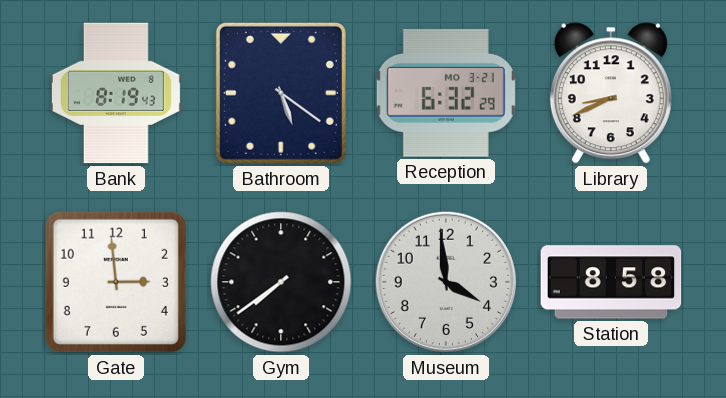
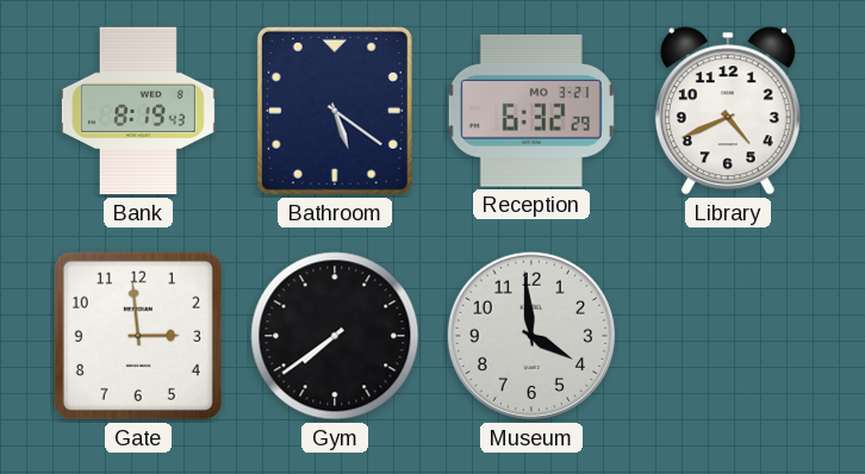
Library: 8:41 -> 4:41 (728, 111)
Station: 8:58 -> none (611, 282)
